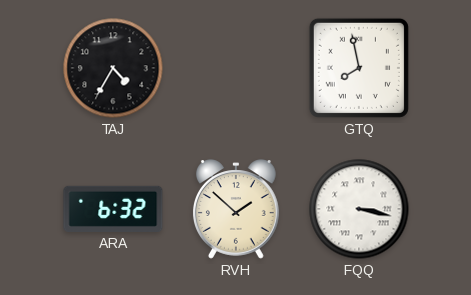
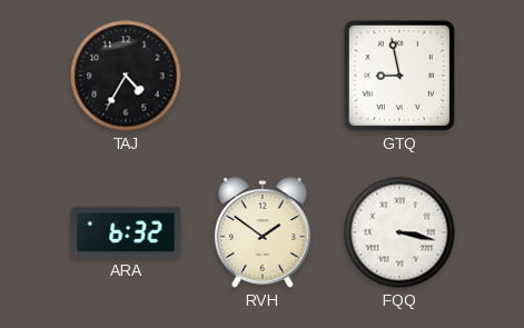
GTQ: 7:58 -> 8:58 (399, 76)
RVH: 1:52 -> 1:51 (263, 232)
